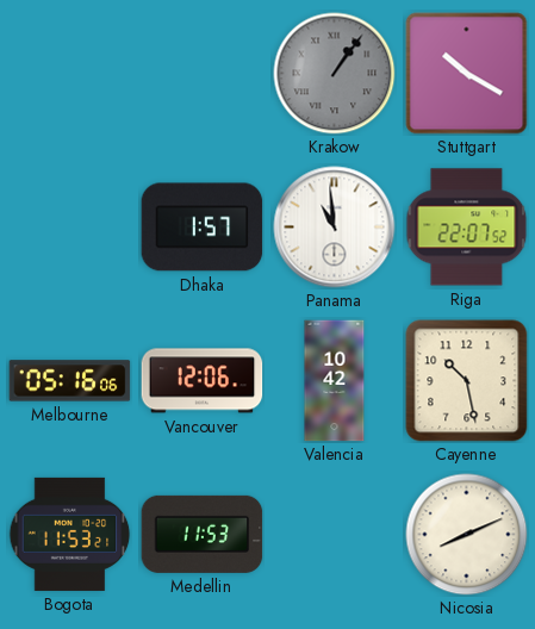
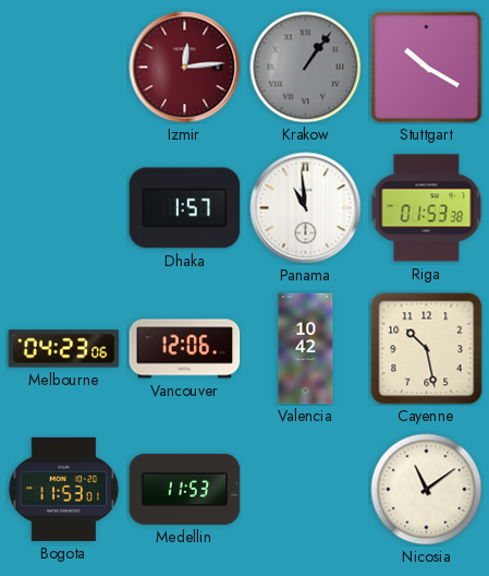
Izmir: none -> 12:14 (185, 68)
Riga: 22:07 -> 01:53 (427, 208)
Melbourne: 05:16 -> 04:23 (64, 349)
Bogota: 11:53:21 -> 11:53:01 (63, 489)
Nicosia: 8:11 -> 11:09 (427, 490)
